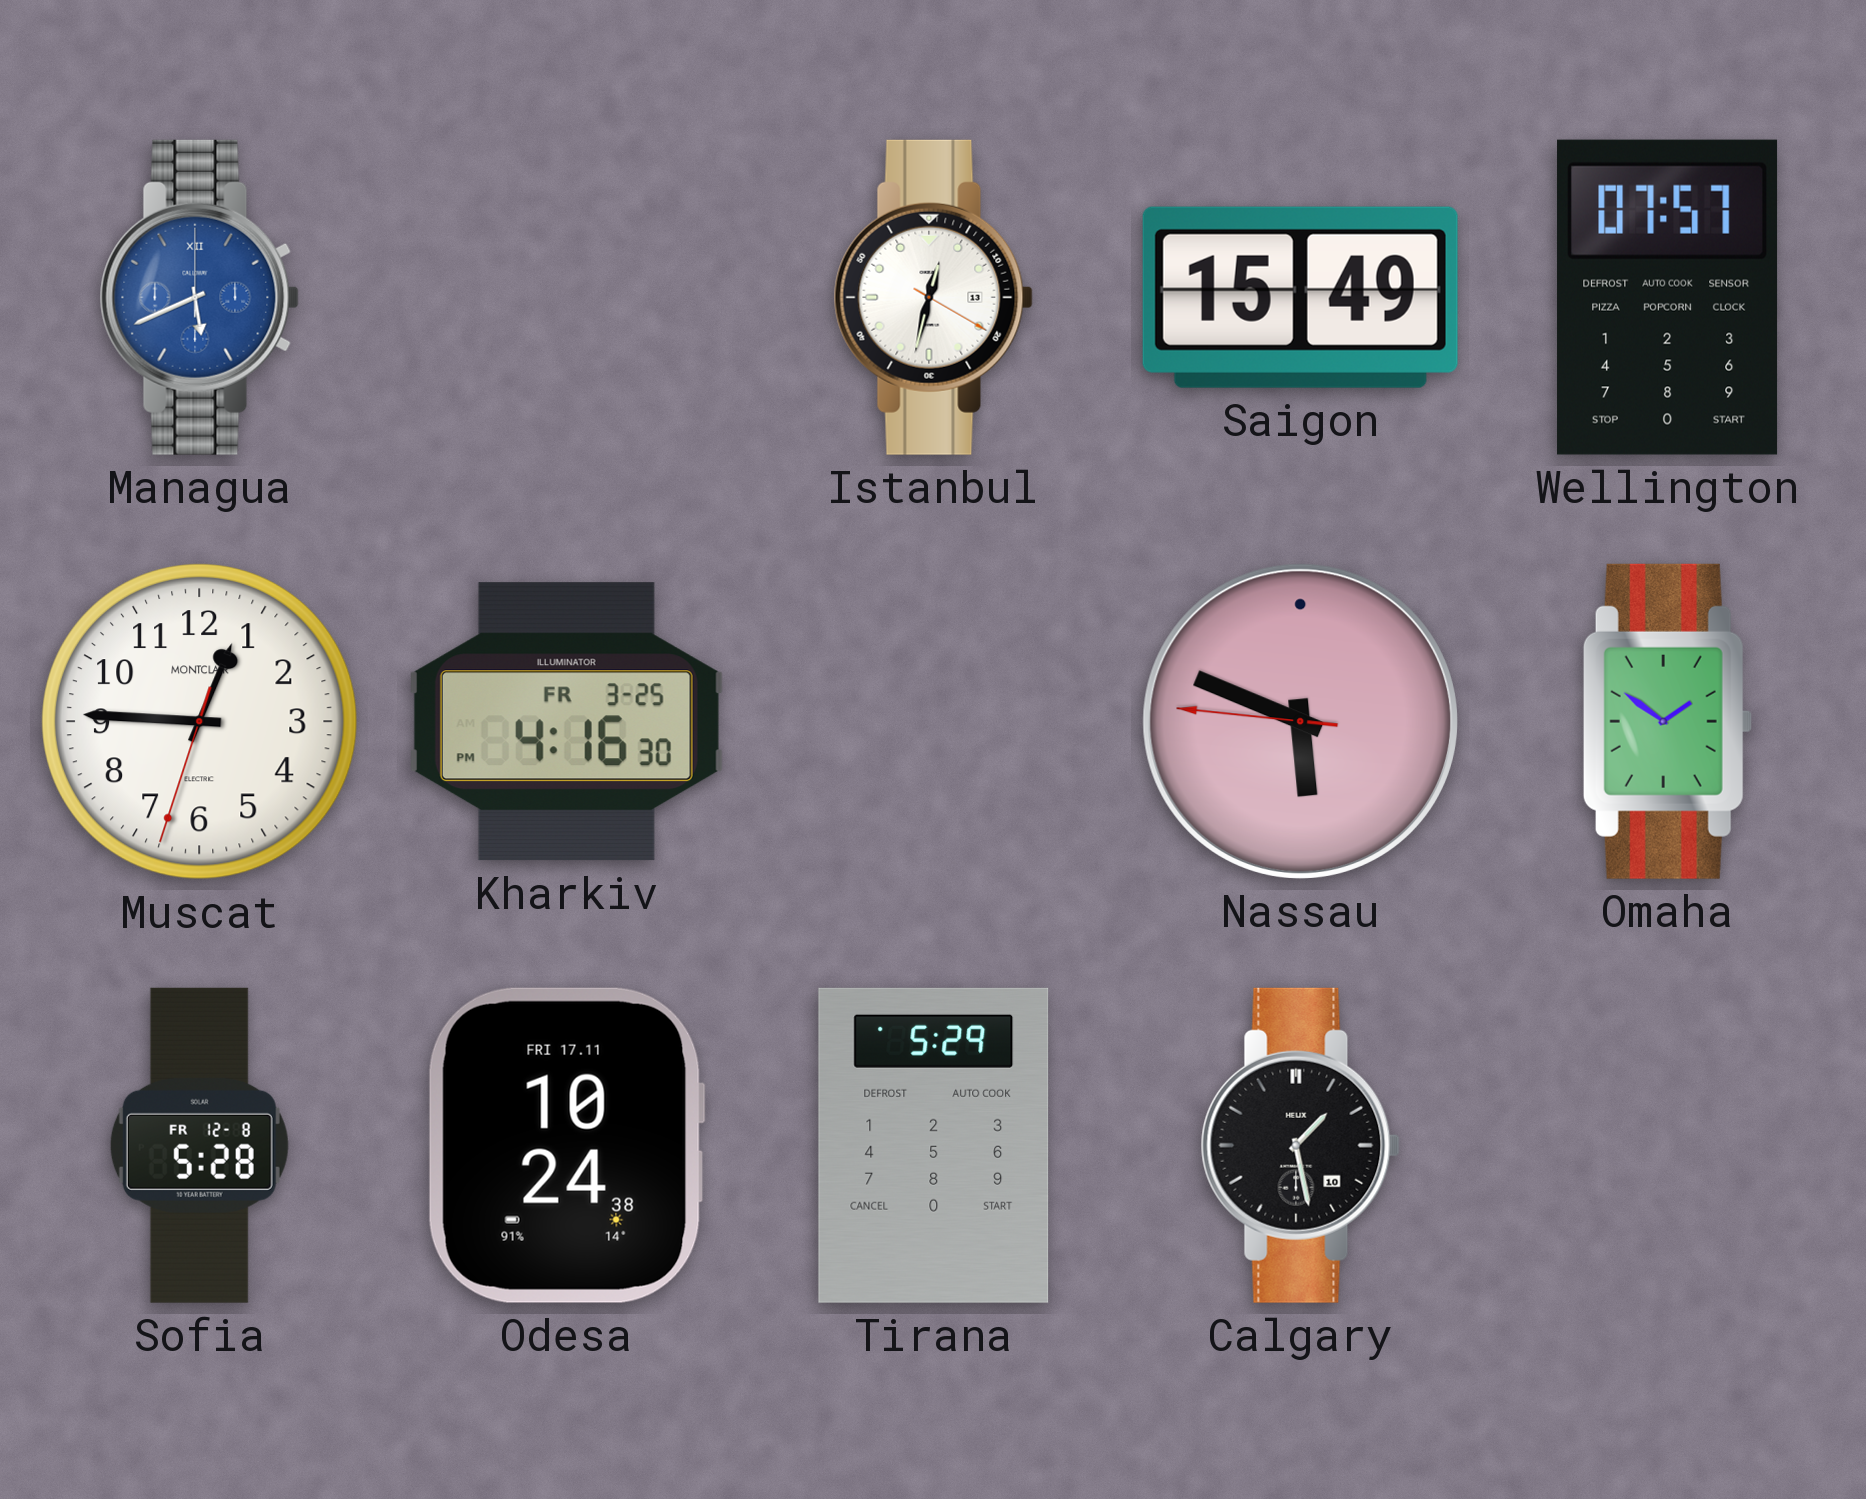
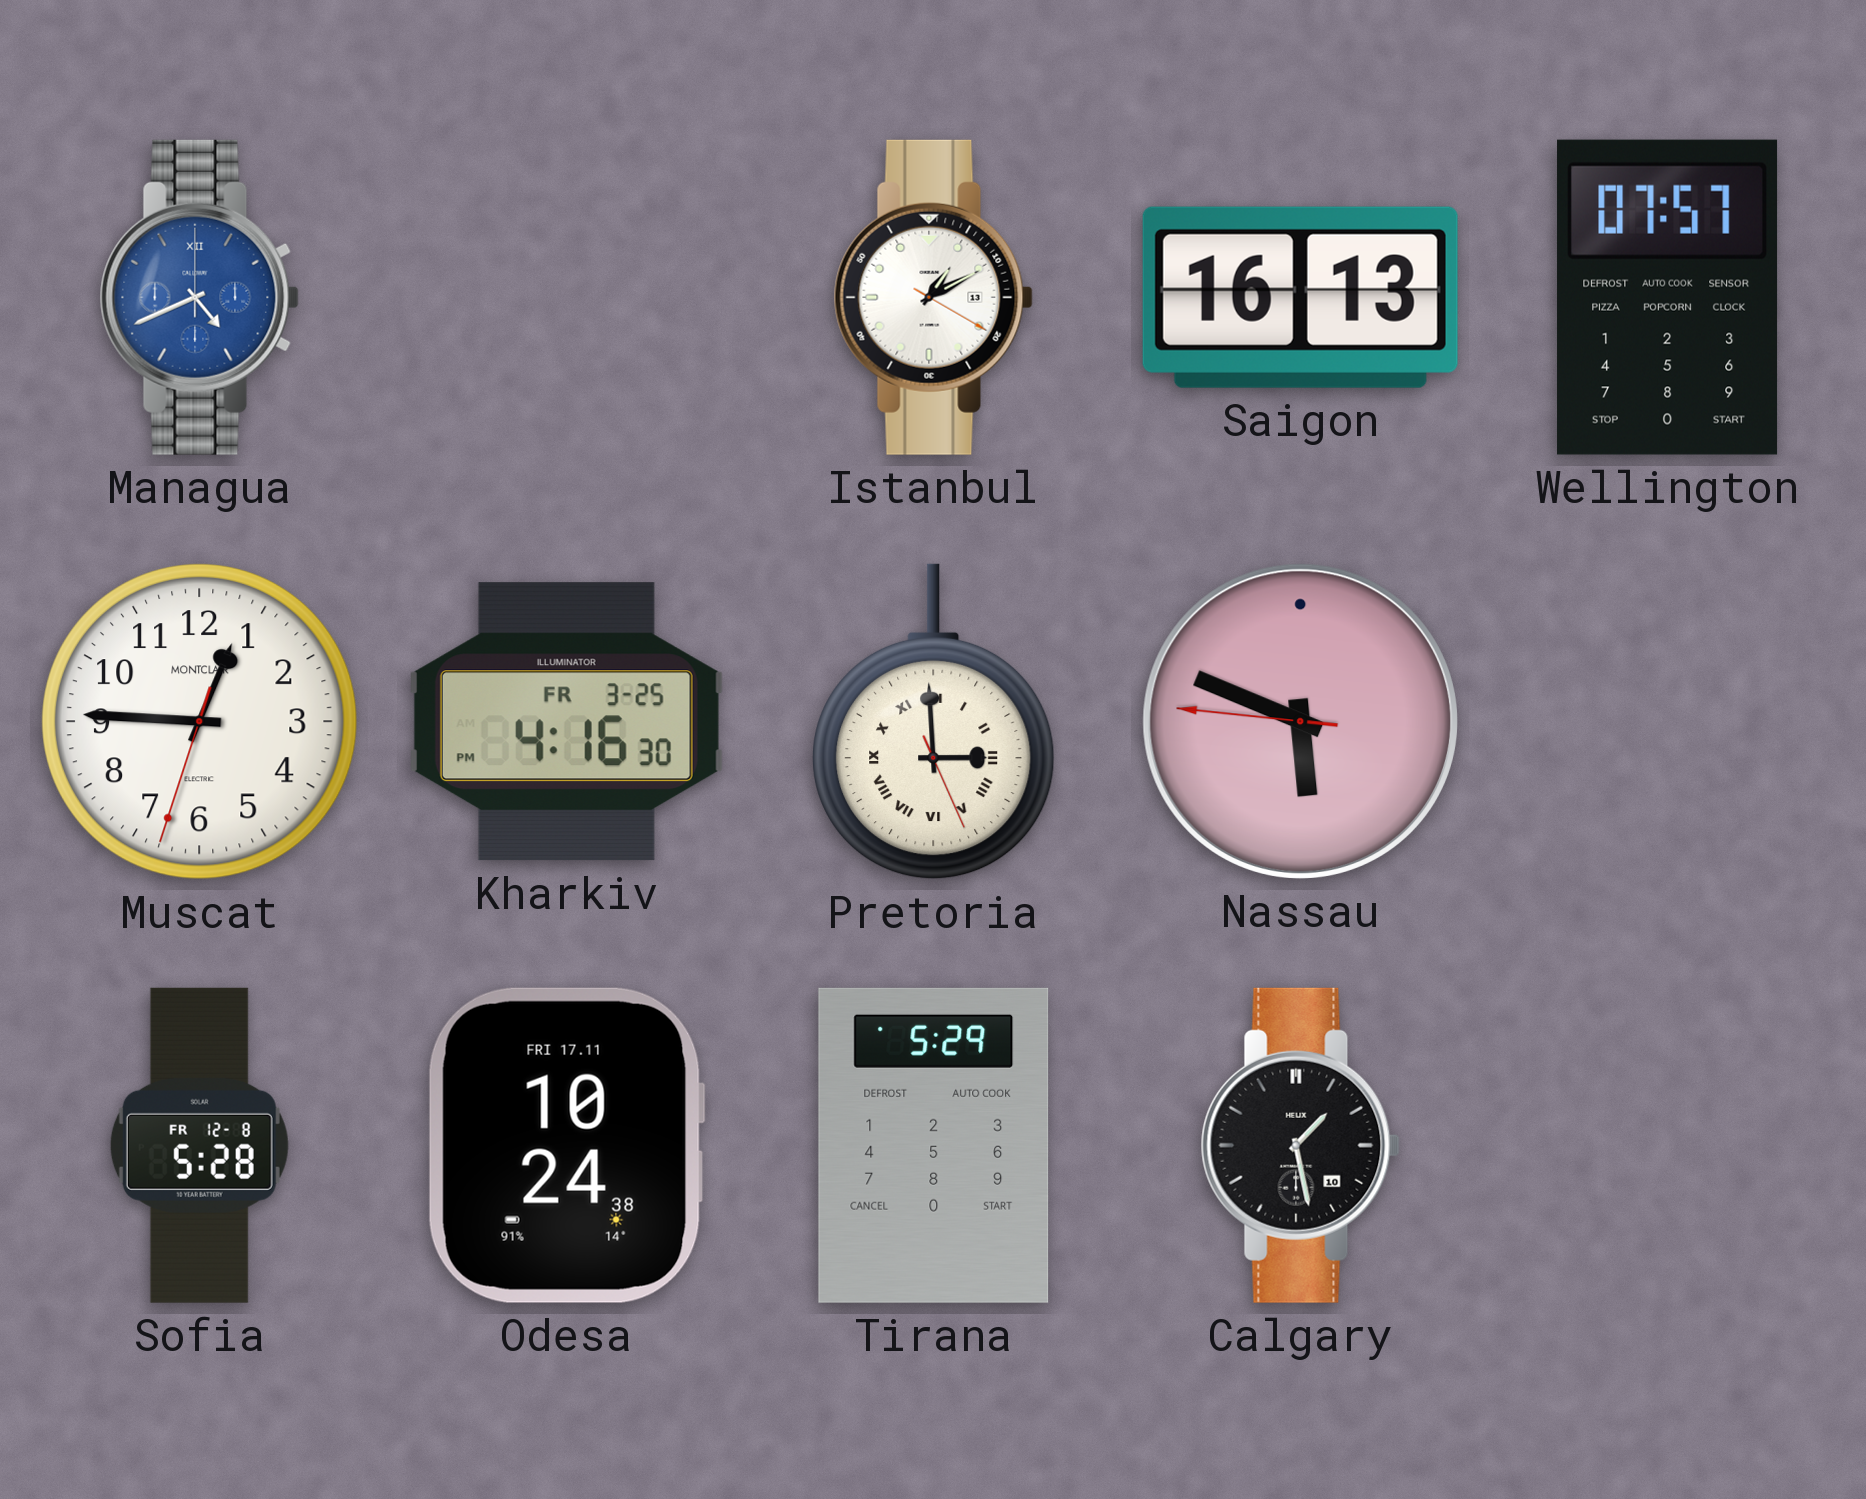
Managua: 5:41 -> 4:41 (199, 297)
Istanbul: 12:32 -> 1:10 (933, 297)
Saigon: 15:49 -> 16:13 (1300, 297)
Pretoria: none -> 2:59 (934, 722)
Omaha: 1:51 -> none (1667, 721)
